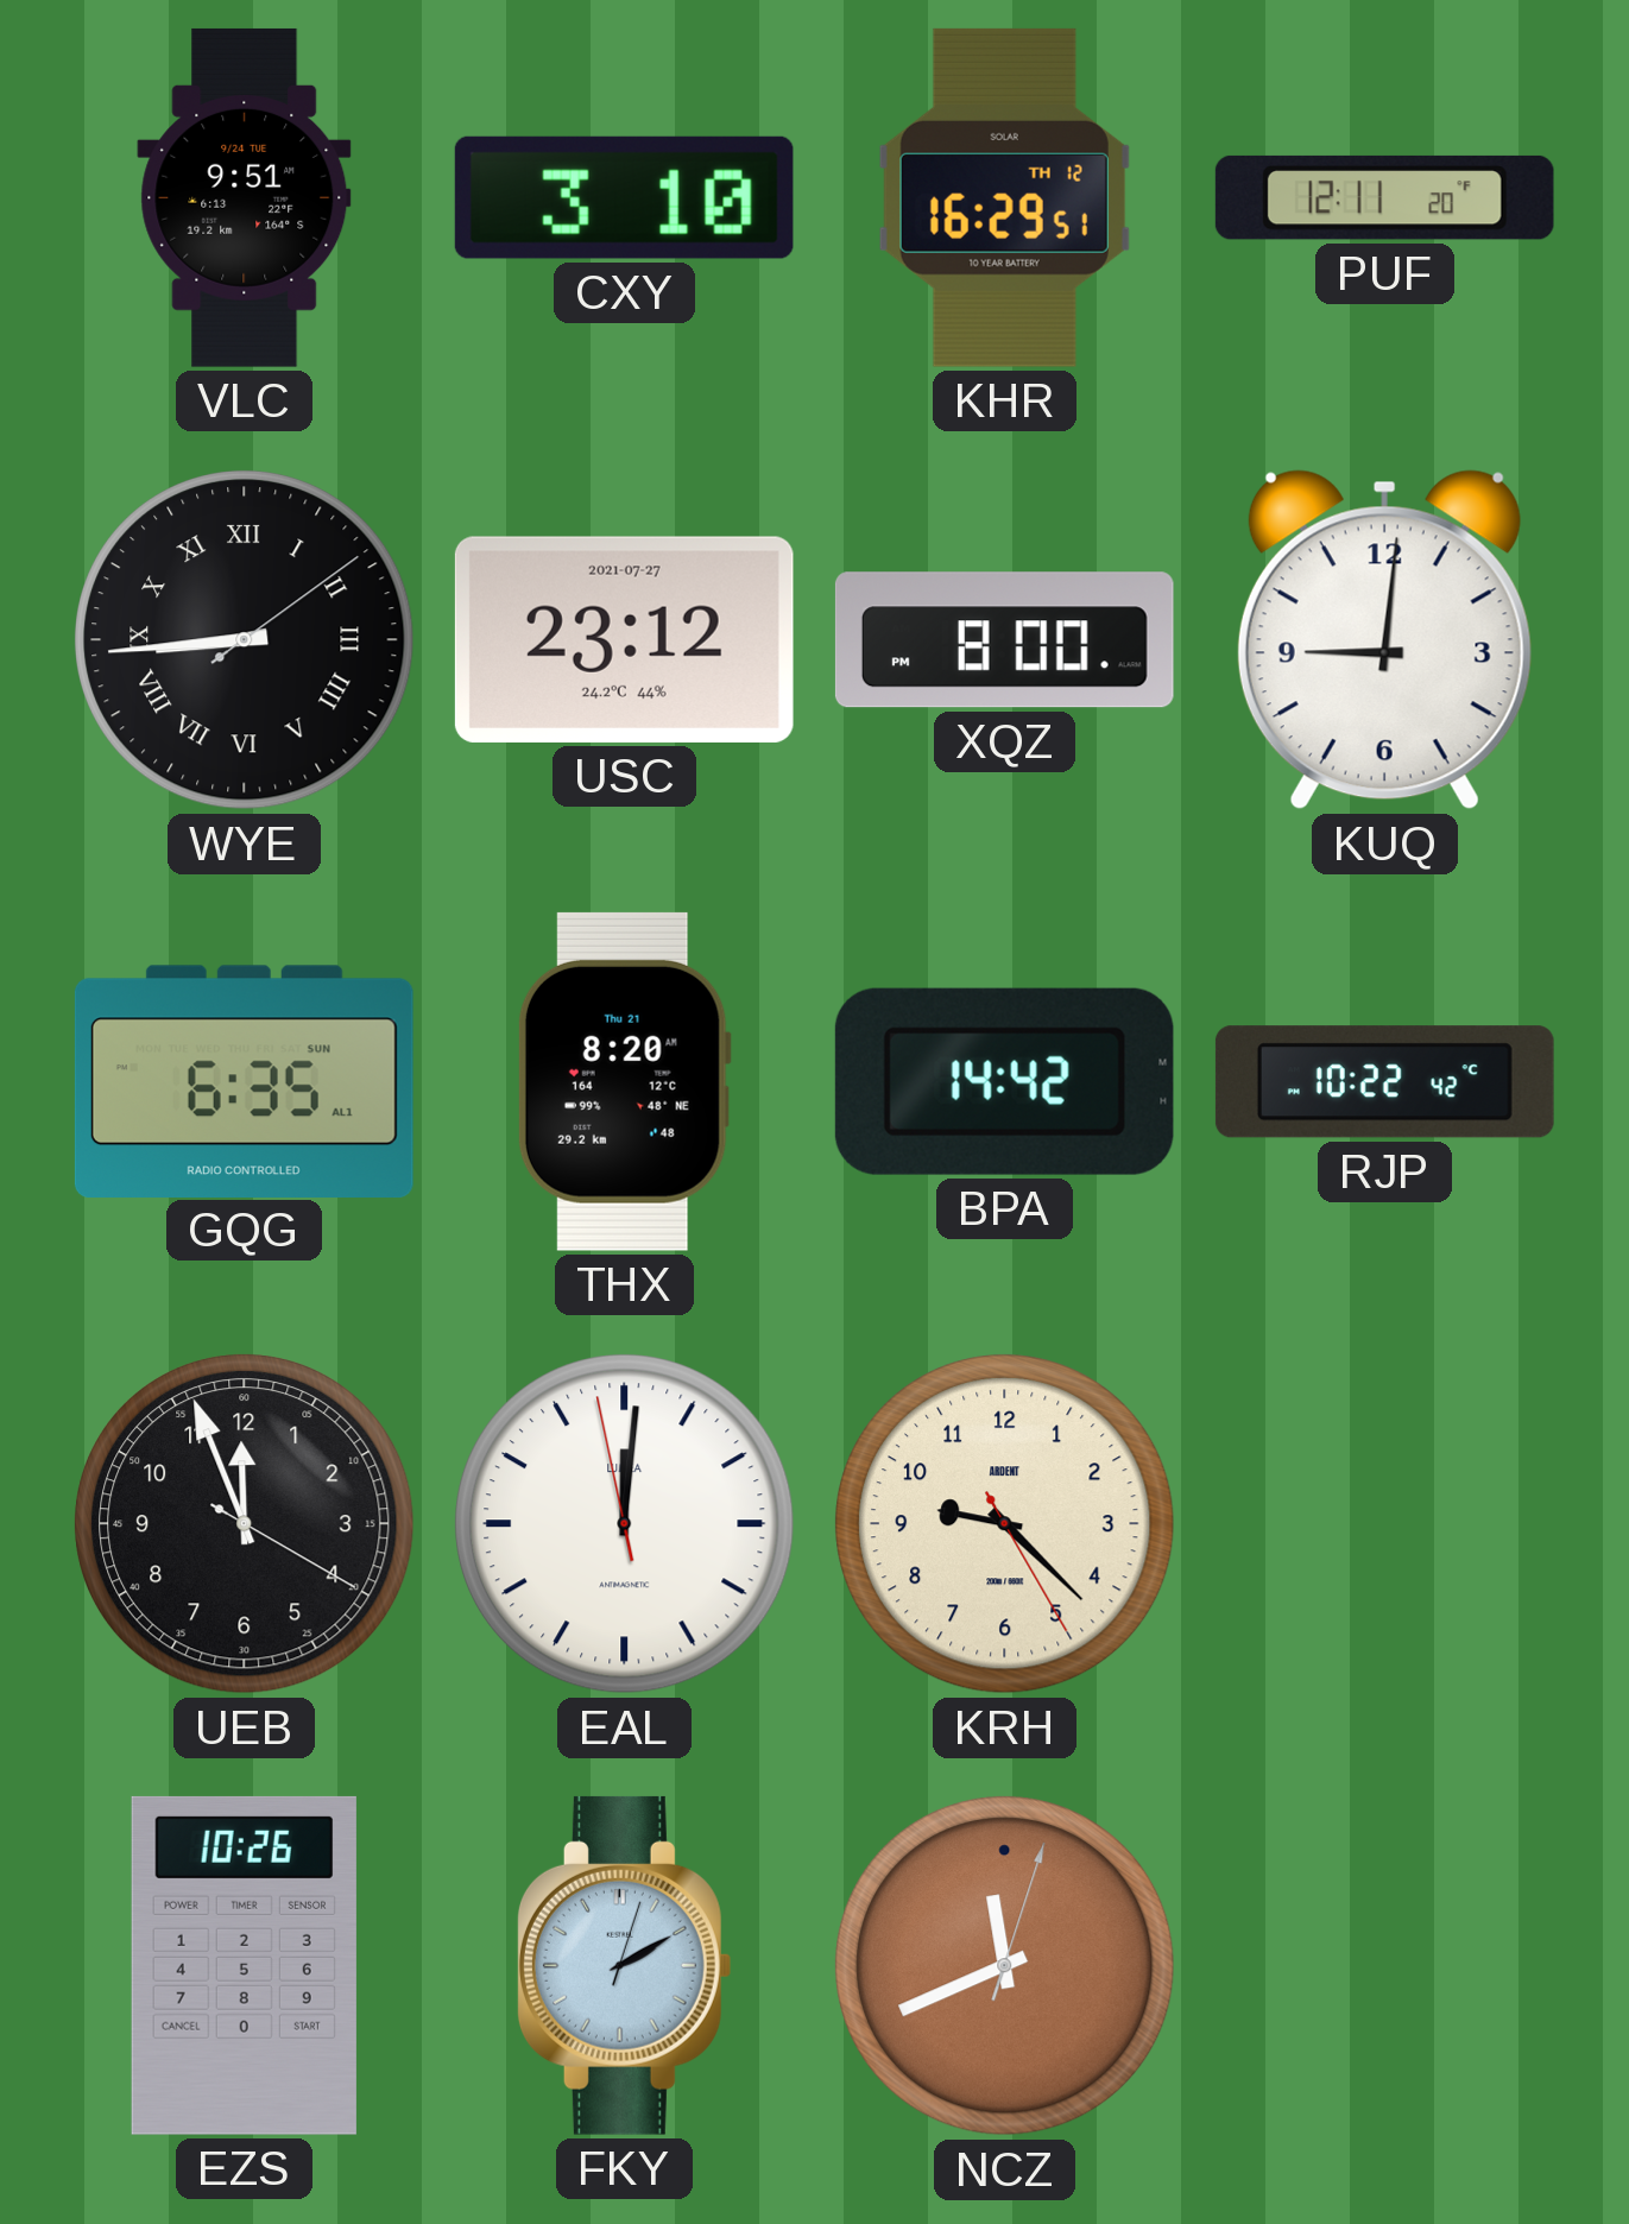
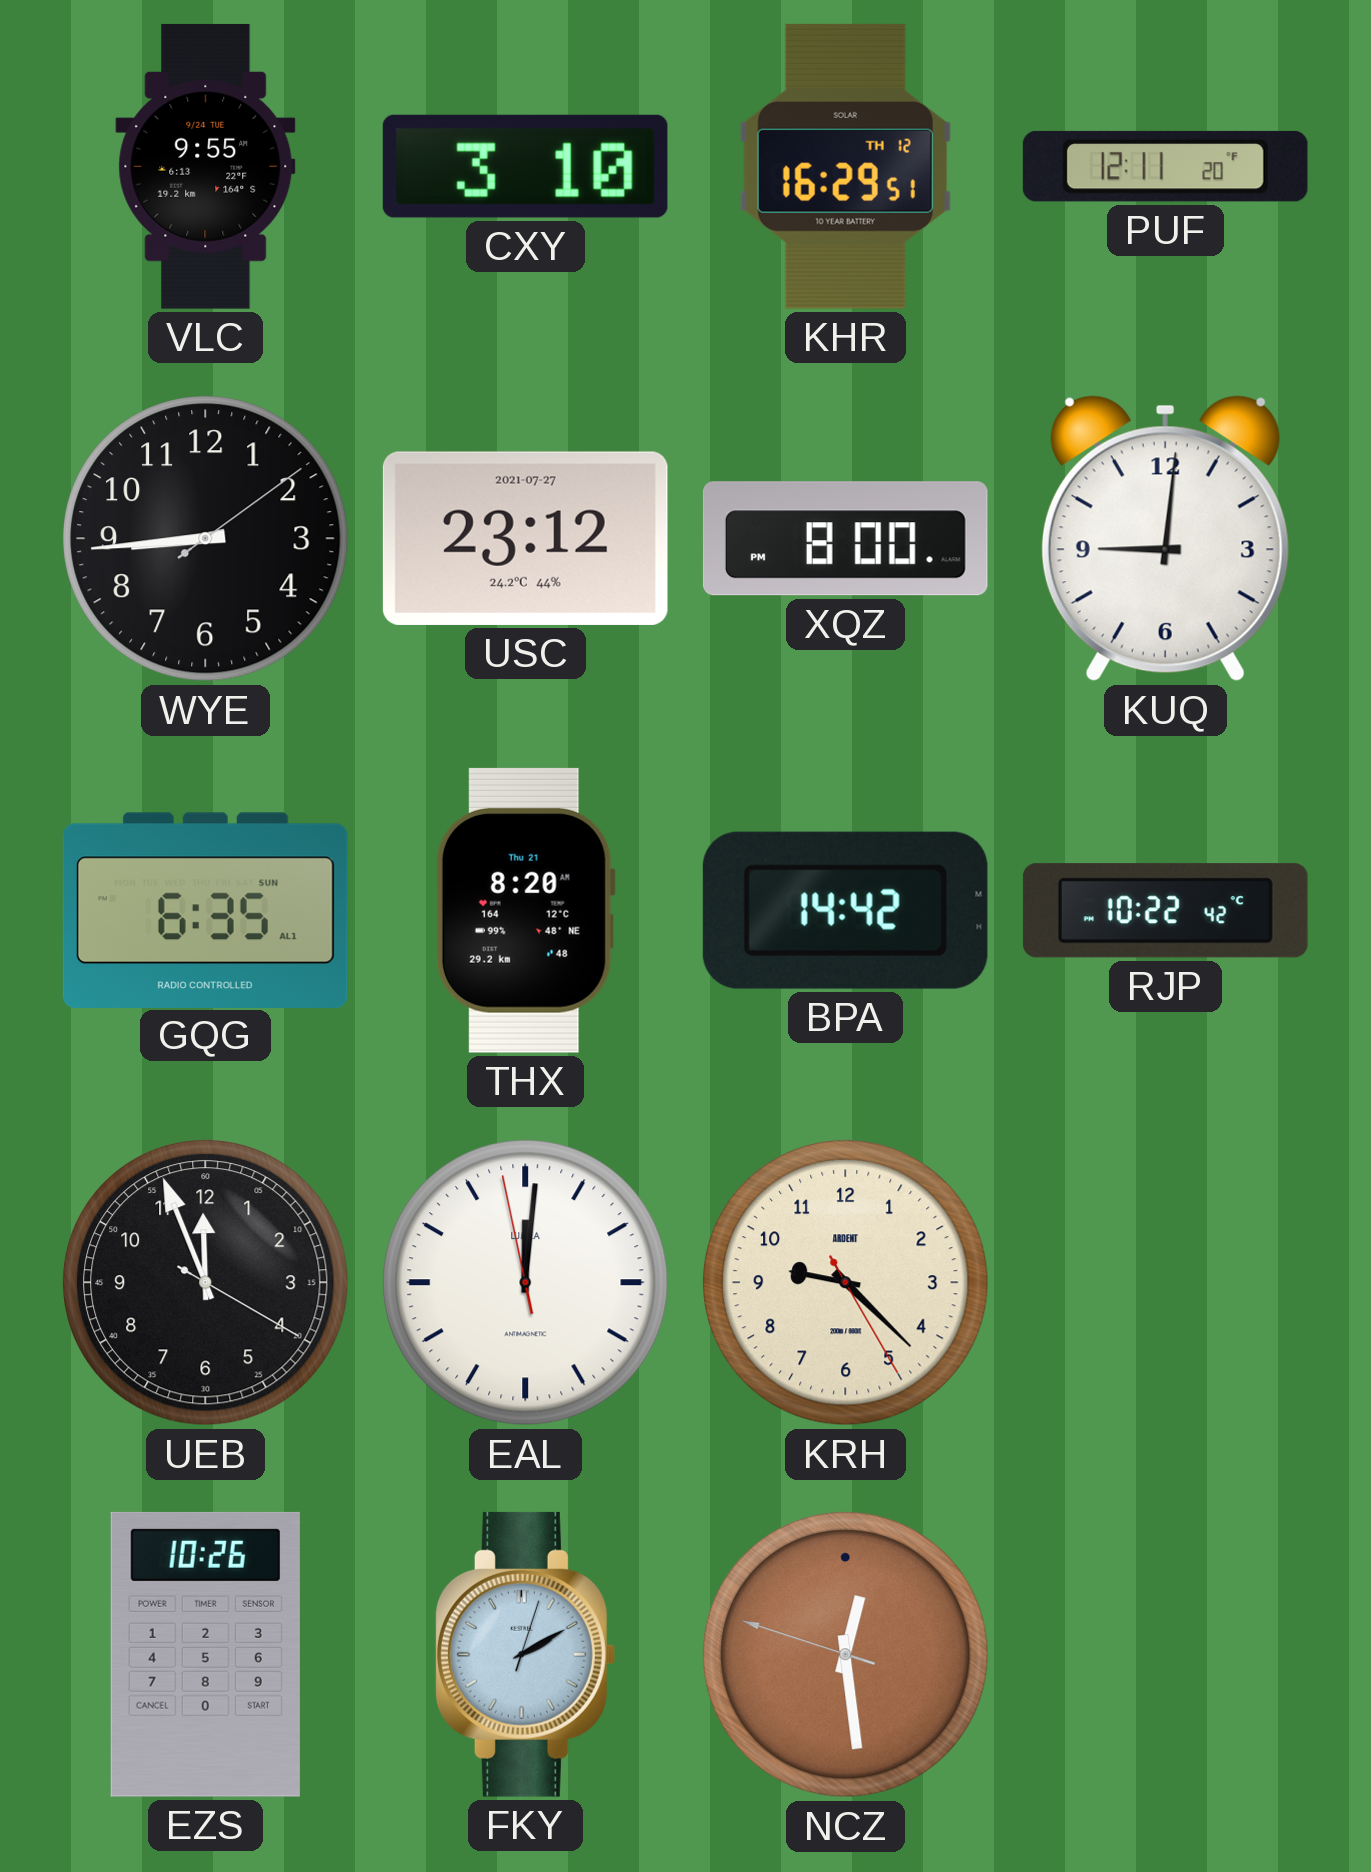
VLC: 9:51 -> 9:55 (206, 166)
WYE numerals: Roman -> Arabic (206, 539)
NCZ: 11:41 -> 12:28 (846, 1655)
